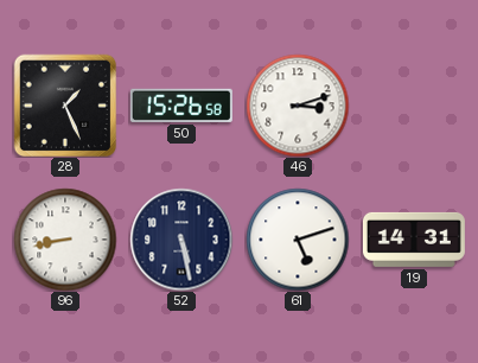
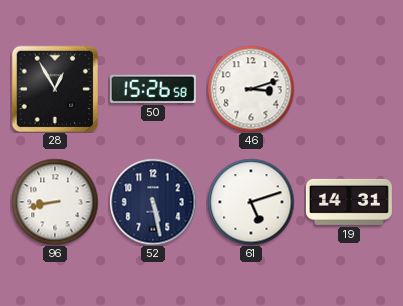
28: 1:26 -> 12:55 (55, 89)
